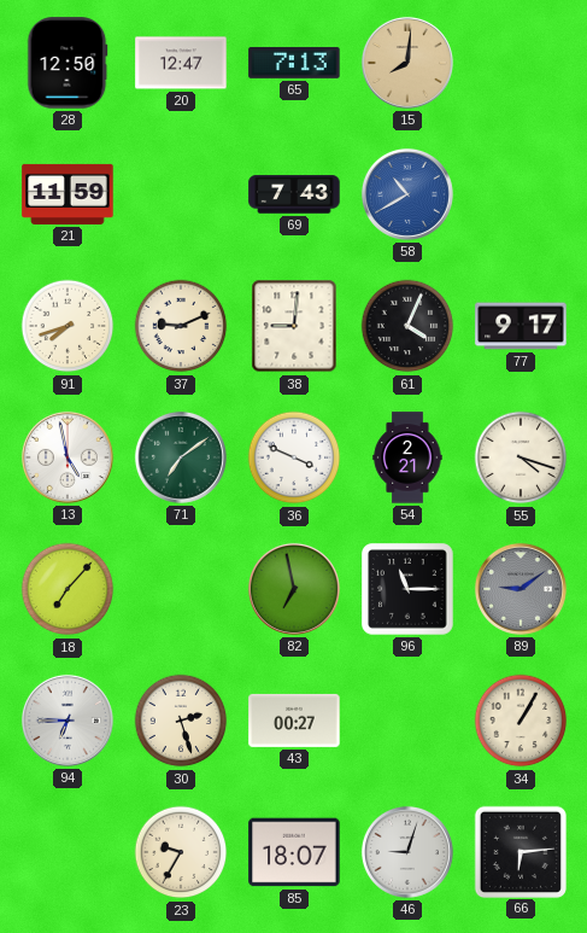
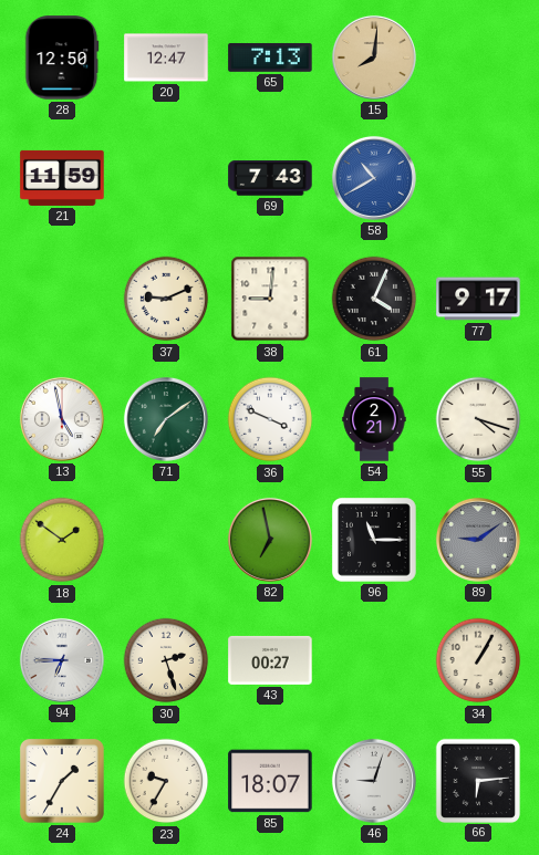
91: 7:42 -> none (67, 326)
18: 7:07 -> 1:51 (62, 540)
24: none -> 1:35 (63, 782)
